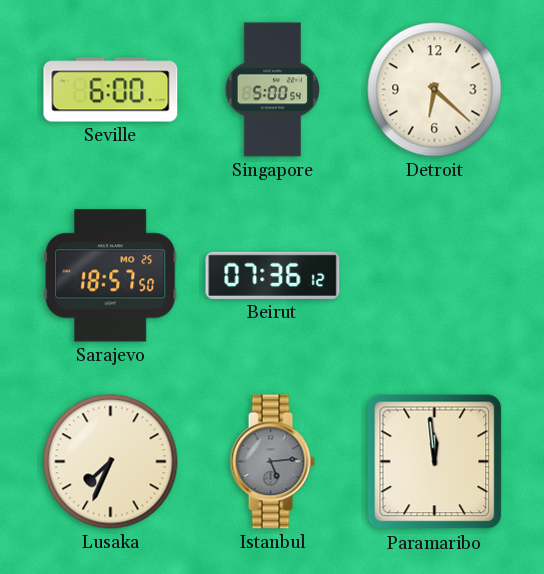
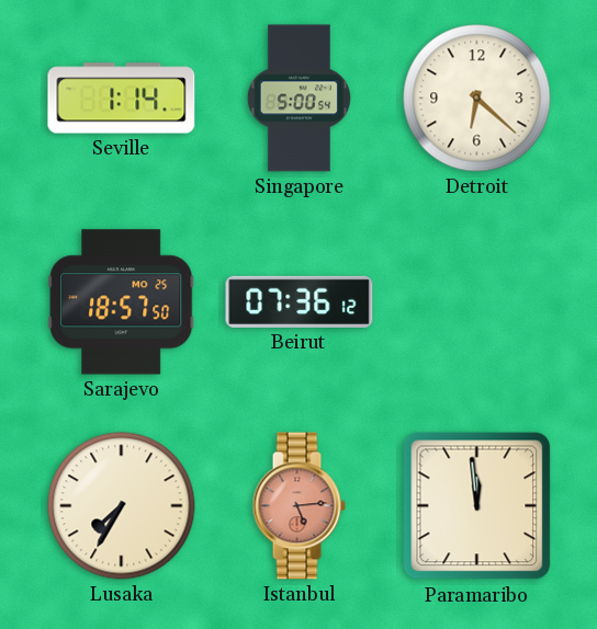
Seville: 6:00 -> 1:14 (122, 99)
Lusaka: 7:34 -> 7:35 (122, 506)
Istanbul dial: grey -> salmon (298, 506)
